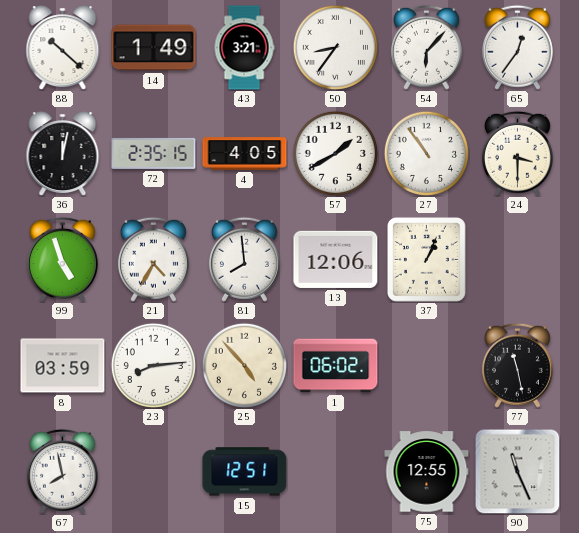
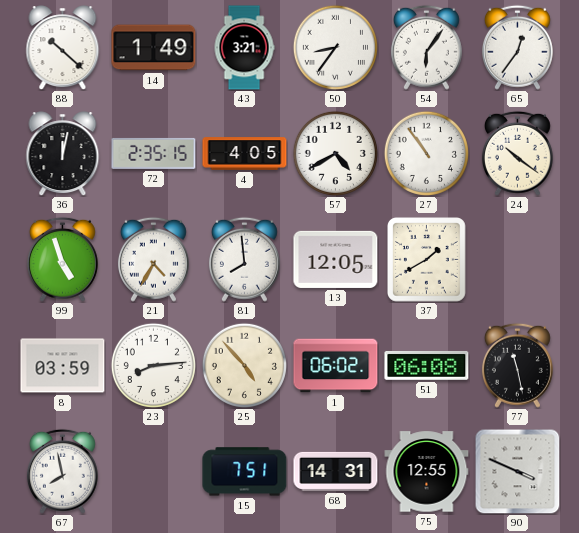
54: 6:07 -> 6:06 (426, 47)
57: 1:40 -> 4:40 (335, 153)
24: 3:30 -> 10:21 (517, 153)
13: 12:06 -> 12:05 (336, 259)
37: 1:04 -> 1:40 (427, 260)
51: none -> 06:08 (427, 365)
15: 12:51 -> 7:51 (245, 472)
68: none -> 14:31 (336, 471)
90: 11:26 -> 3:49 (517, 471)
